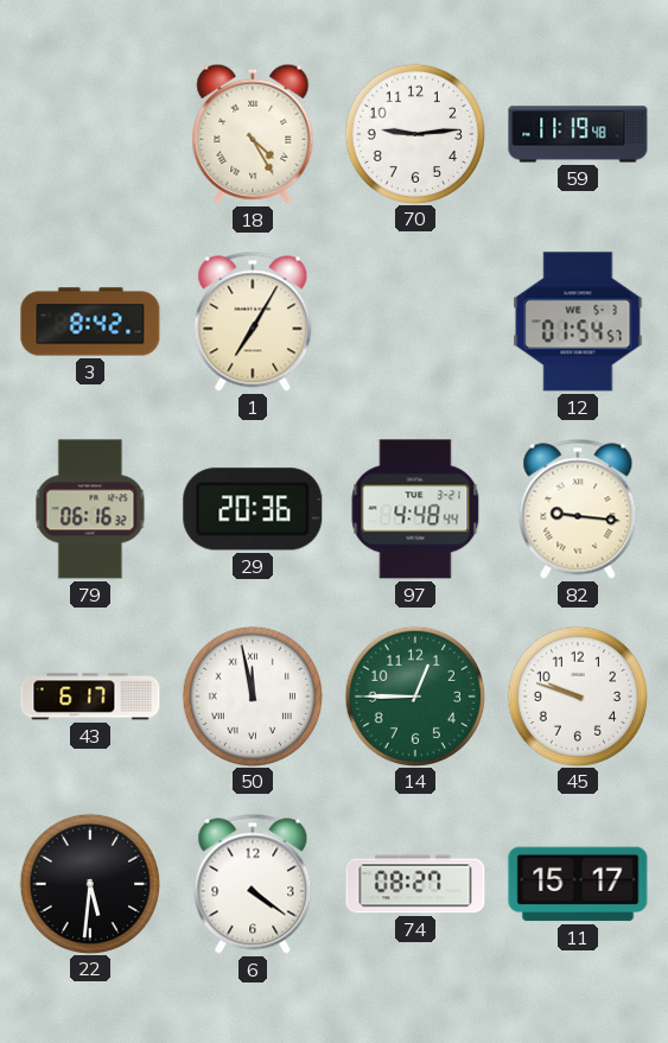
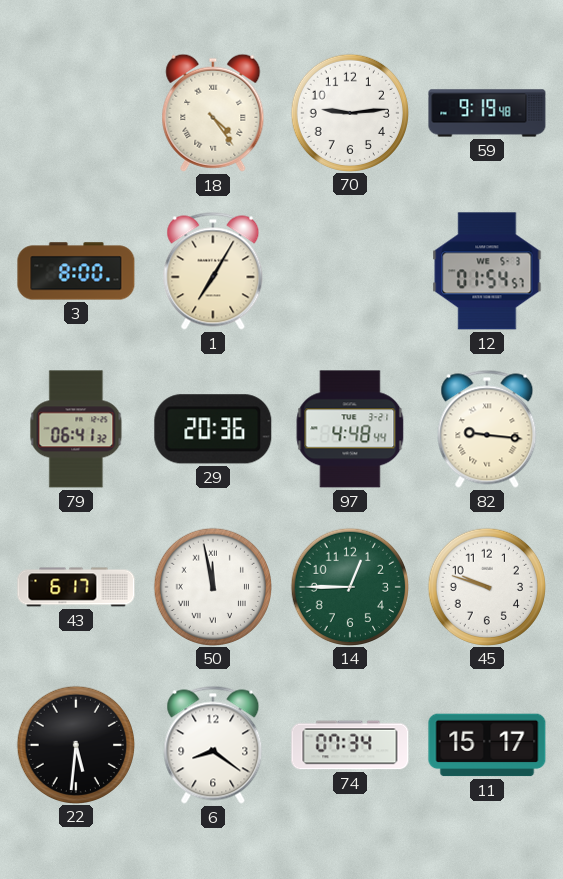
18: 4:25 -> 4:24 (213, 113)
59: 11:19 -> 9:19 (487, 113)
3: 8:42 -> 8:00 (76, 271)
79: 06:16 -> 06:41 (76, 429)
6: 4:21 -> 8:21 (213, 745)
74: 08:27 -> 07:34 (350, 745)
